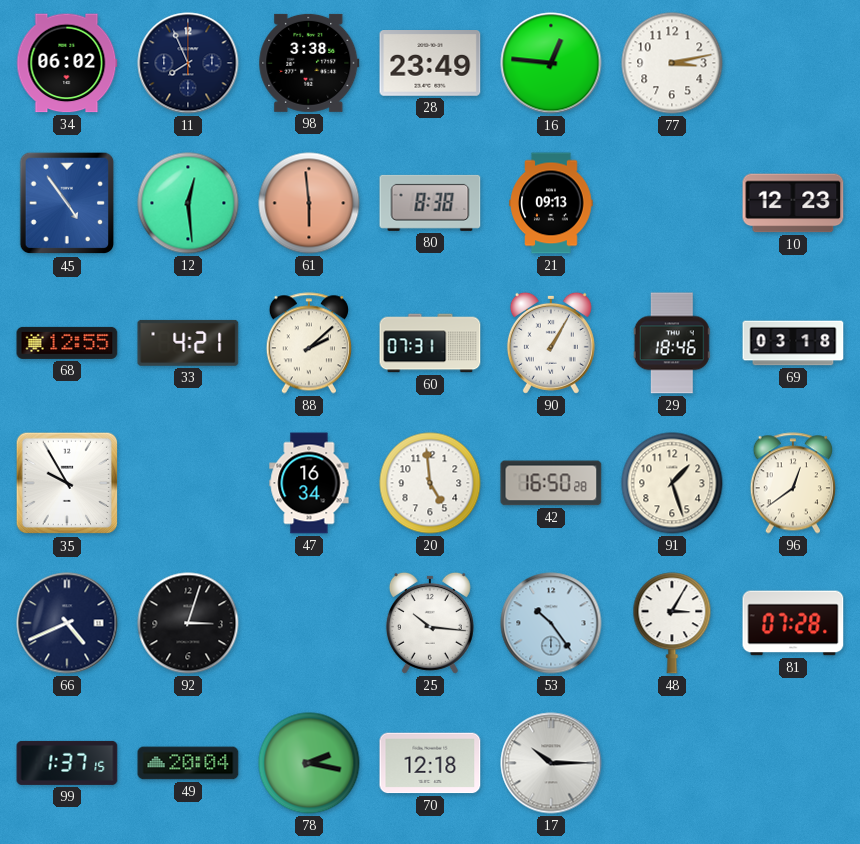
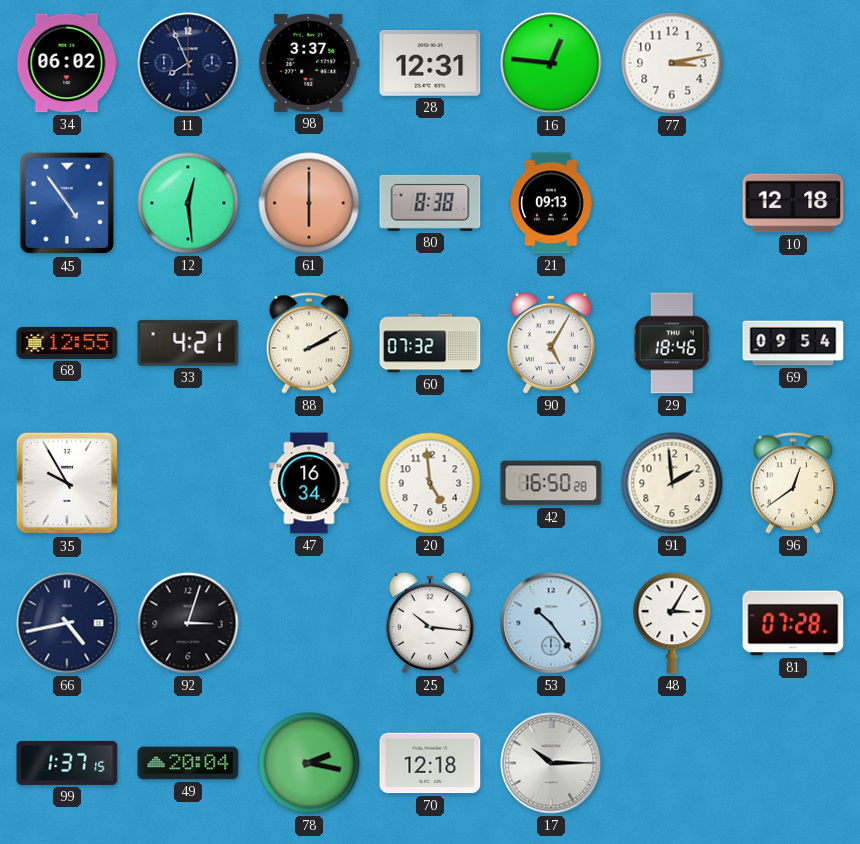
98: 3:38 -> 3:37 (309, 63)
28: 23:49 -> 12:31 (430, 64)
61: 5:59 -> 6:00 (309, 203)
10: 12:23 -> 12:18 (793, 203)
88: 2:08 -> 2:10 (309, 343)
60: 07:31 -> 07:32 (430, 343)
90: 1:05 -> 5:05 (551, 343)
69: 03:18 -> 09:54 (793, 343)
91: 1:27 -> 1:59 (672, 483)
66: 4:41 -> 4:43 (67, 623)
